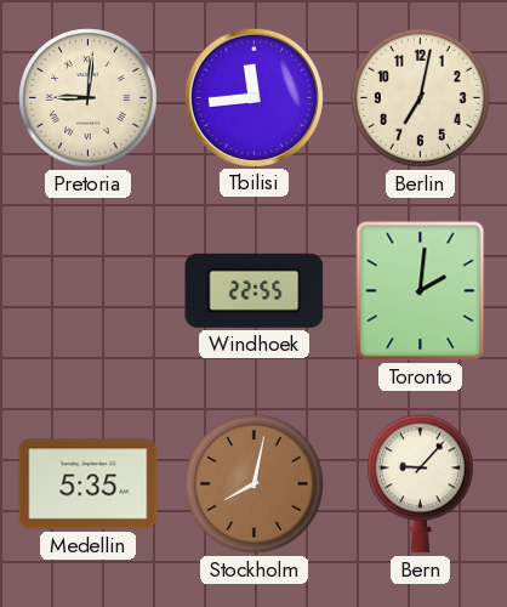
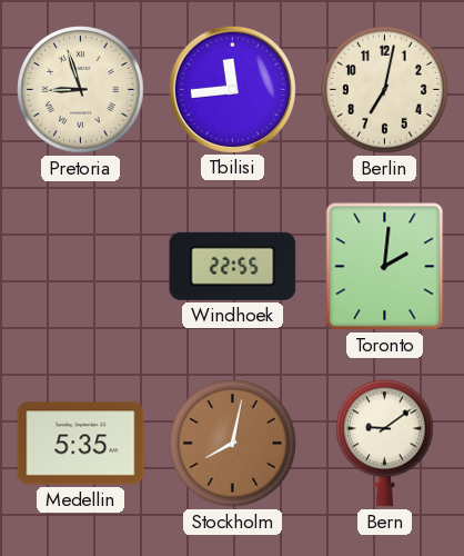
Pretoria: 9:01 -> 8:57 (81, 90)
Bern: 9:07 -> 9:09 (385, 444)
